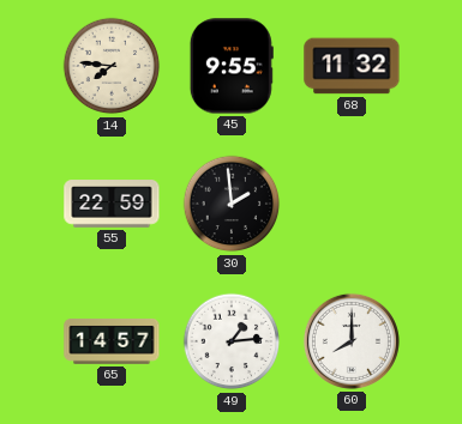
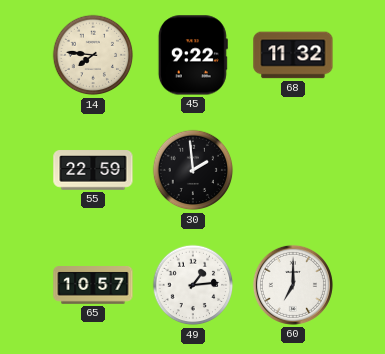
45: 9:55 -> 9:22 (193, 55)
65: 14:57 -> 10:57 (93, 286)
60: 8:00 -> 7:00 (293, 285)
